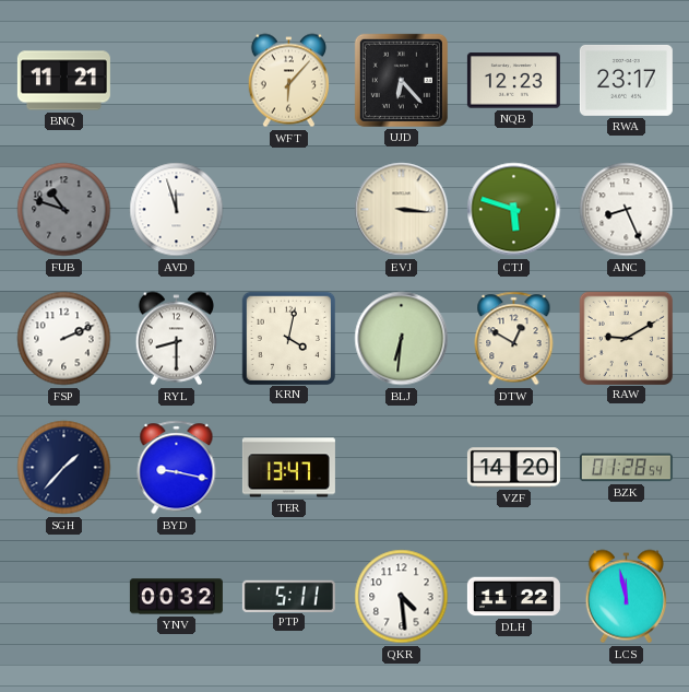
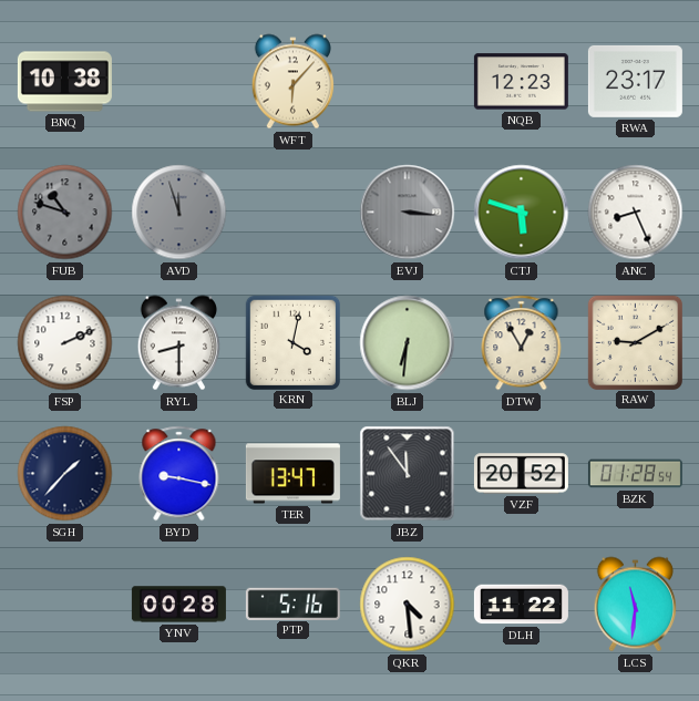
BNQ: 11:21 -> 10:38 (64, 82)
UJD: 6:23 -> none (401, 80)
AVD dial: white -> grey (179, 213)
EVJ dial: cream -> grey (408, 213)
DTW: 12:50 -> 12:55 (522, 343)
JBZ: none -> 11:54 (408, 474)
VZF: 14:20 -> 20:52 (521, 474)
YNV: 00:32 -> 00:28 (178, 605)
PTP: 5:11 -> 5:16 (292, 604)
LCS: 11:58 -> 11:31 (635, 605)
